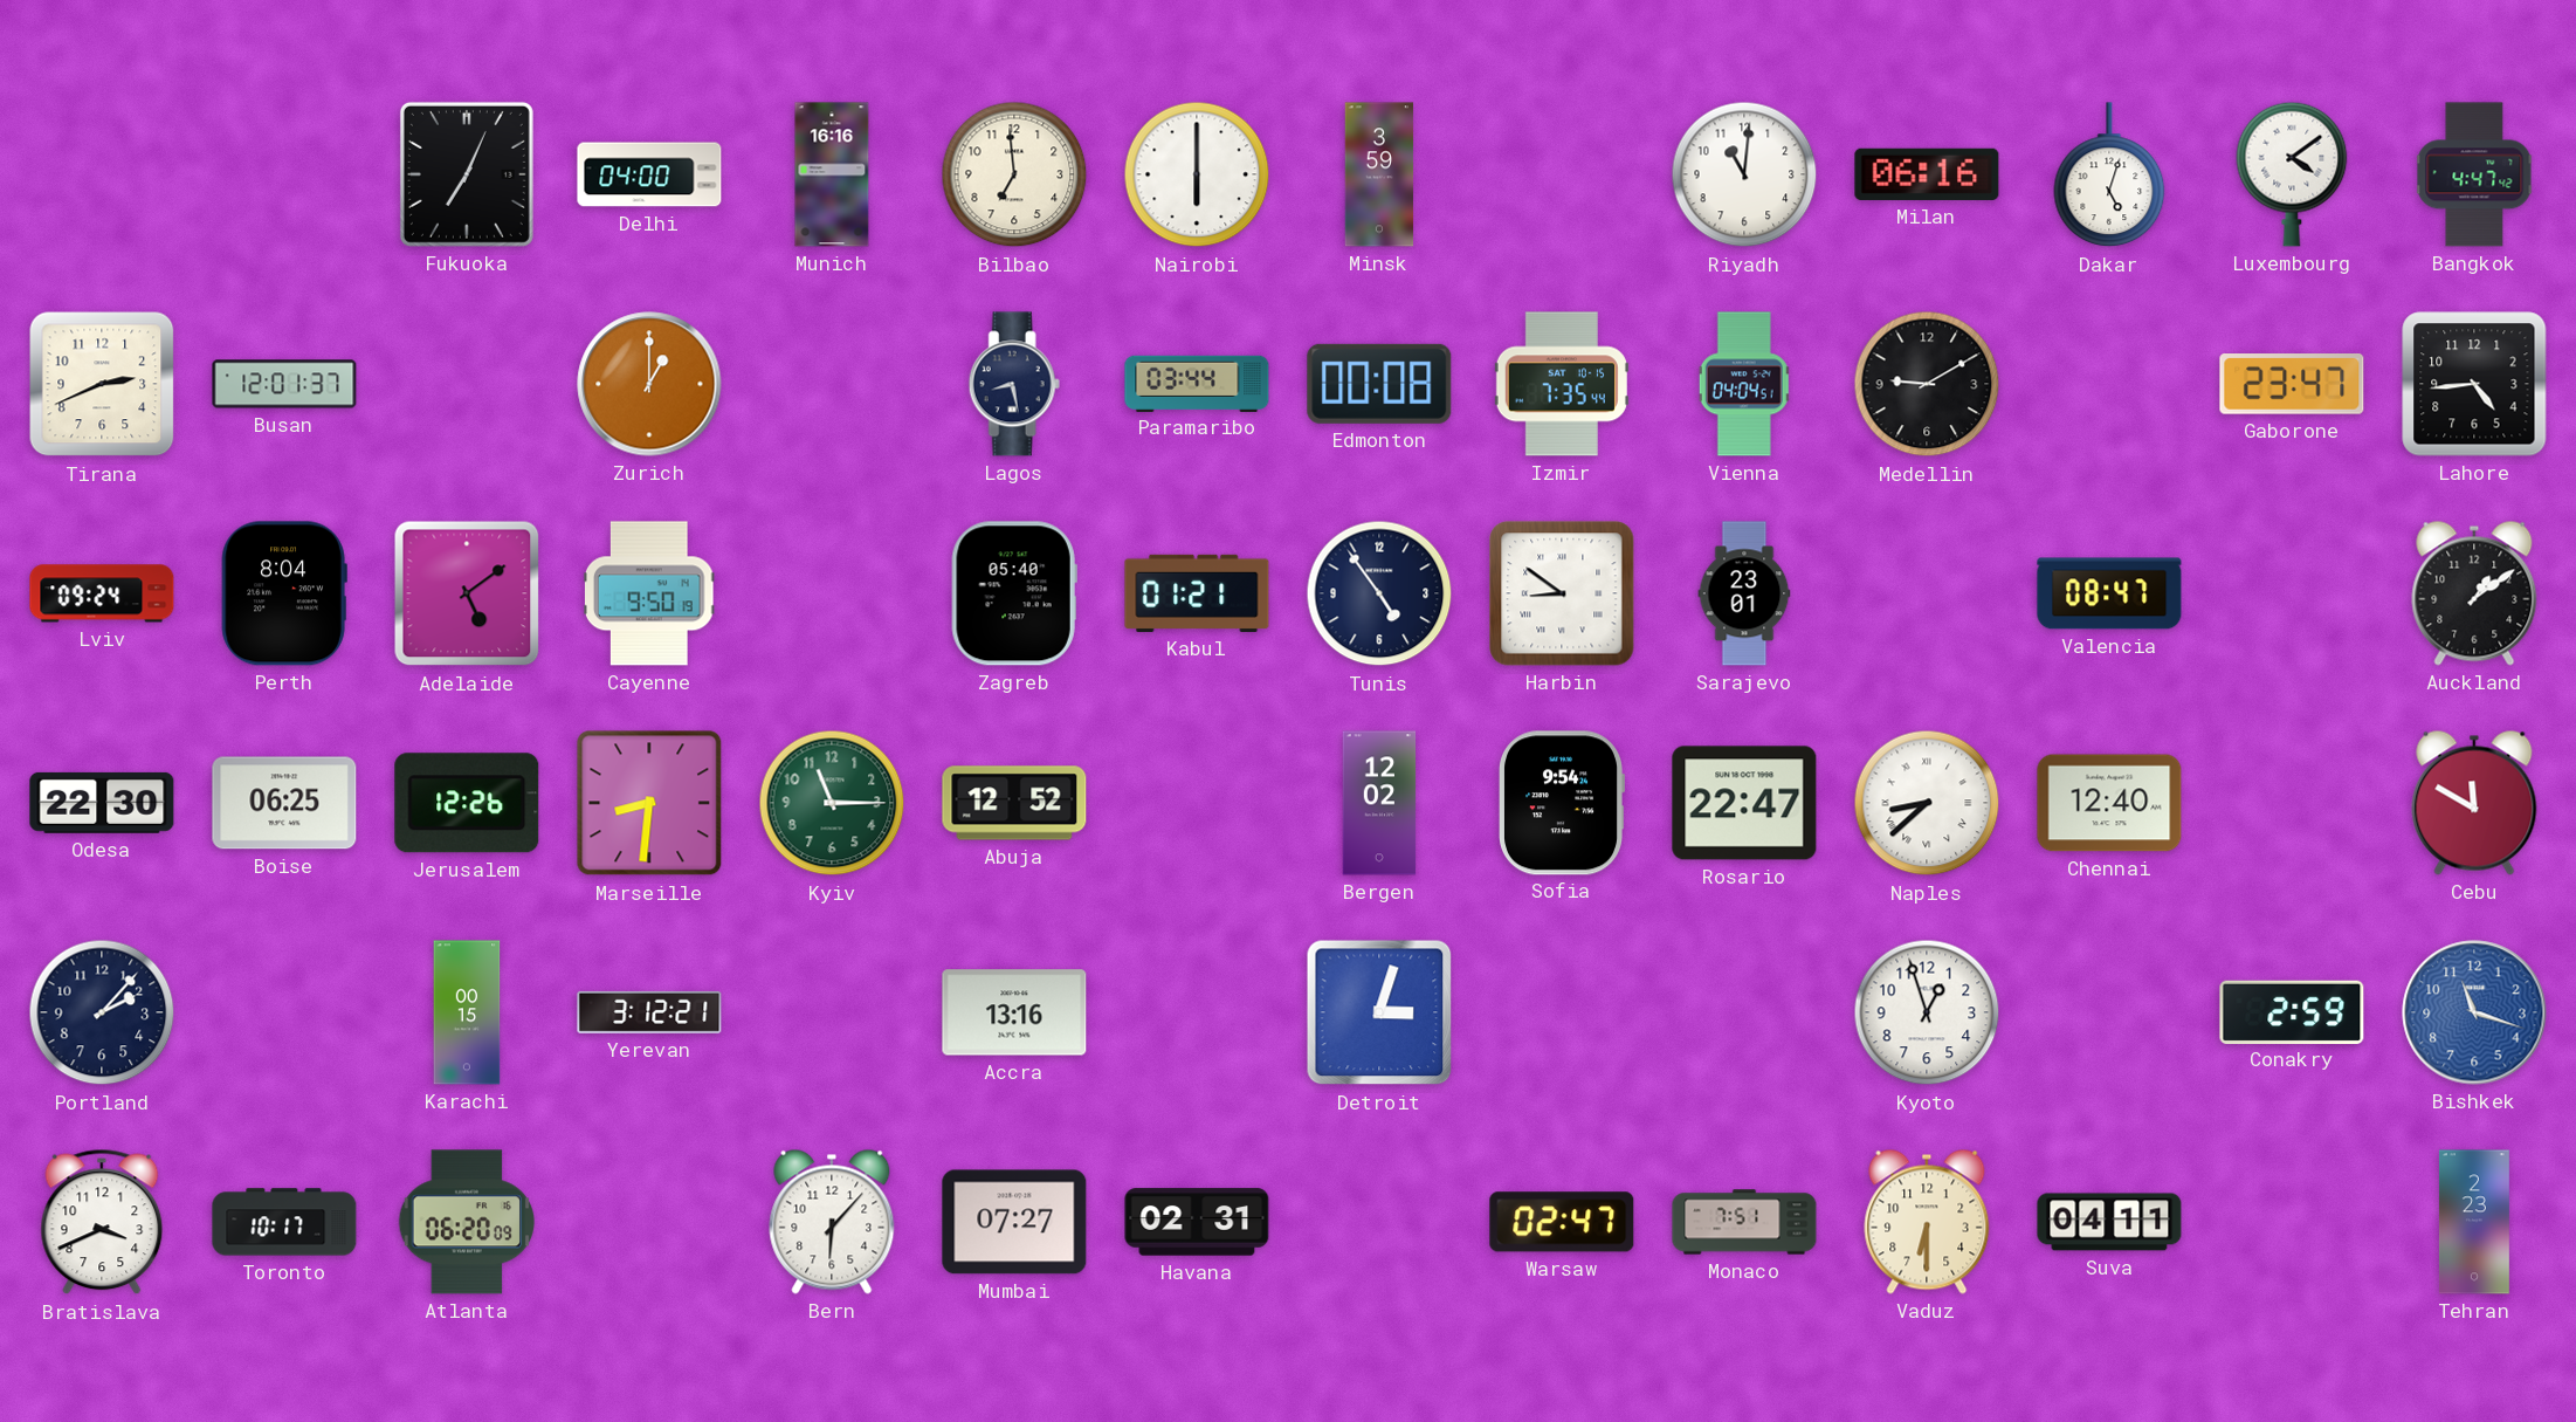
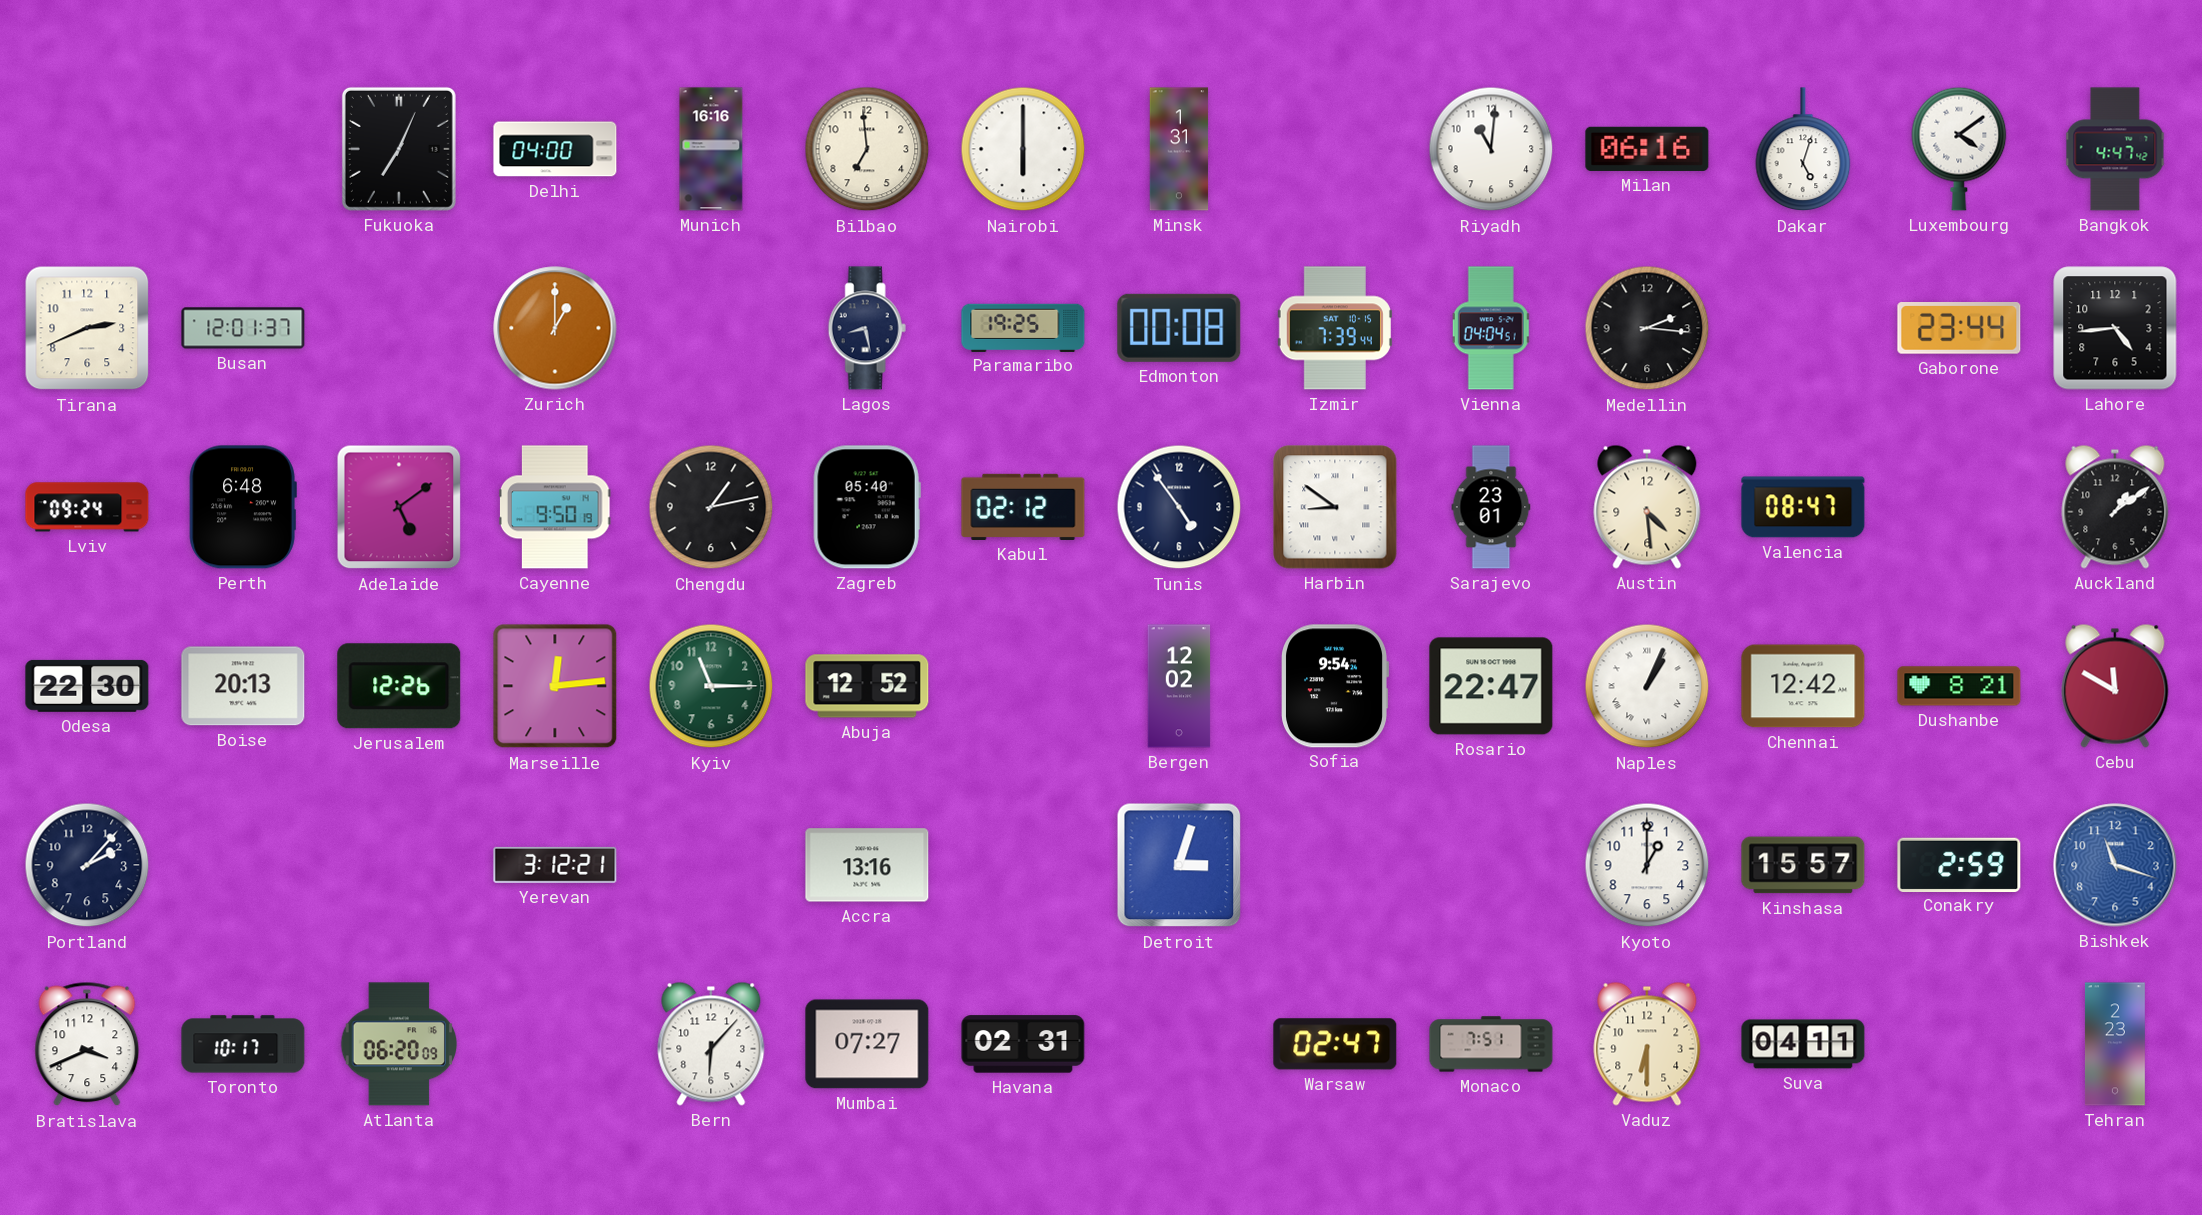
Minsk: 3:59 -> 1:31 (1179, 149)
Paramaribo: 03:44 -> 19:25 (1023, 327)
Izmir: 7:35 -> 7:39 (1335, 328)
Medellin: 9:10 -> 2:16 (1647, 328)
Gaborone: 23:47 -> 23:44 (1959, 329)
Perth: 8:04 -> 6:48 (243, 507)
Chengdu: none -> 1:13 (711, 507)
Kabul: 01:21 -> 02:12 (1023, 507)
Austin: none -> 4:29 (1647, 507)
Boise: 06:25 -> 20:13 (243, 686)
Marseille: 8:31 -> 12:14 (555, 686)
Naples: 8:38 -> 1:04 (1647, 686)
Chennai: 12:40 -> 12:42 (1803, 686)
Dushanbe: none -> 8:21 (1959, 686)
Karachi: 00:15 -> none (467, 1012)
Kyoto: 12:57 -> 1:00 (1647, 865)
Kinshasa: none -> 15:57 (1803, 865)
